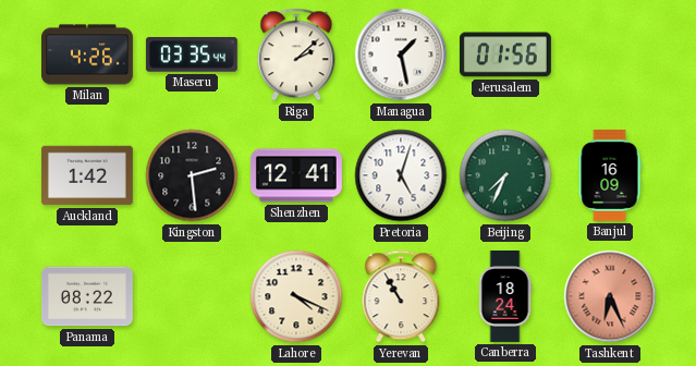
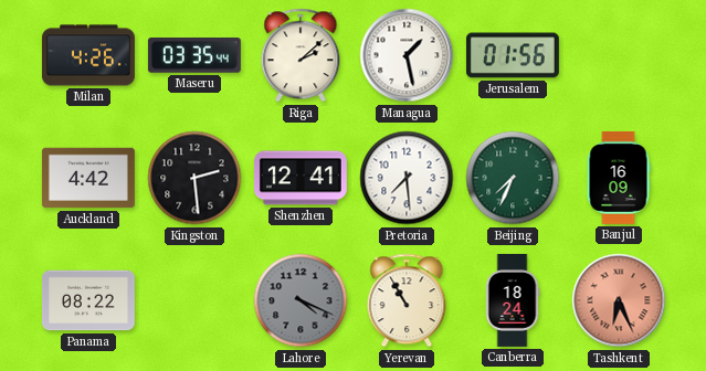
Auckland: 1:42 -> 4:42 (88, 178)
Pretoria: 5:03 -> 7:29 (407, 178)
Lahore dial: cream -> grey (301, 300)
